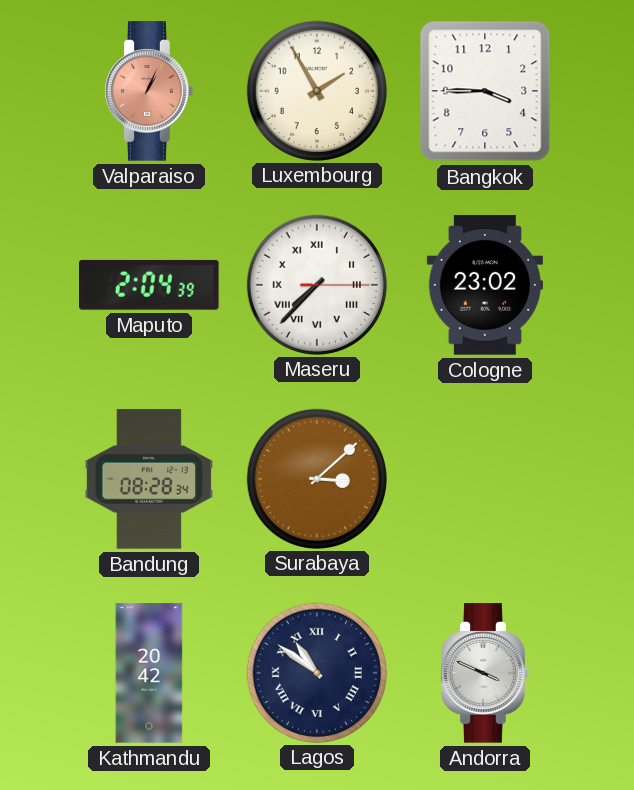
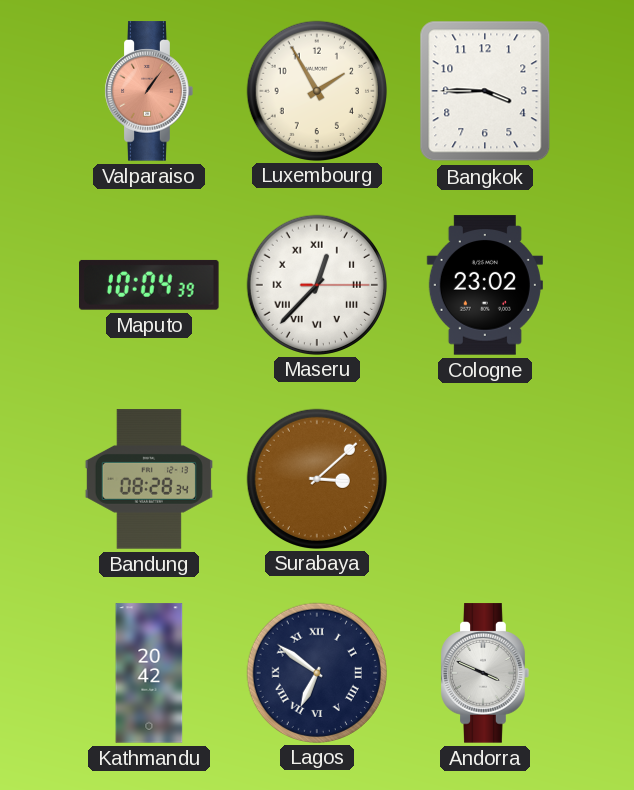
Valparaiso: 1:04 -> 1:06 (149, 91)
Maputo: 2:04 -> 10:04 (150, 285)
Maseru: 7:37 -> 12:37 (316, 284)
Lagos: 10:51 -> 6:51 (316, 672)
